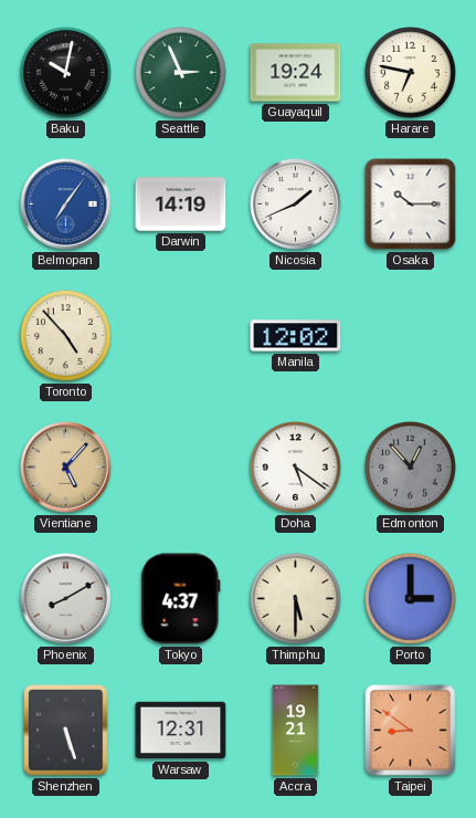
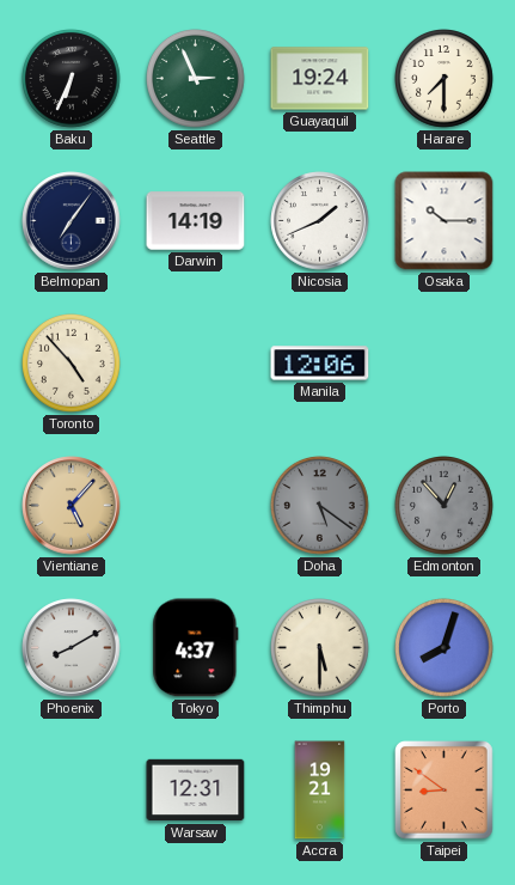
Baku: 10:02 -> 6:34 (72, 79)
Harare: 6:47 -> 7:30 (445, 79)
Belmopan dial: blue -> navy (72, 221)
Manila: 12:02 -> 12:06 (320, 364)
Doha dial: white -> grey (320, 506)
Porto: 3:00 -> 8:03 (445, 648)
Shenzhen: 5:27 -> none (66, 731)
